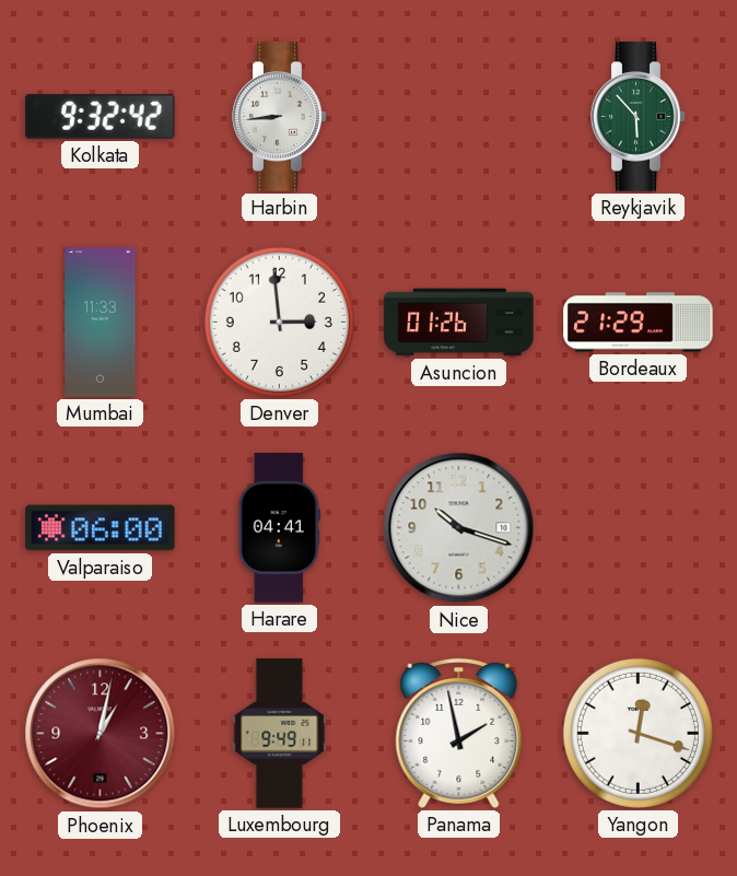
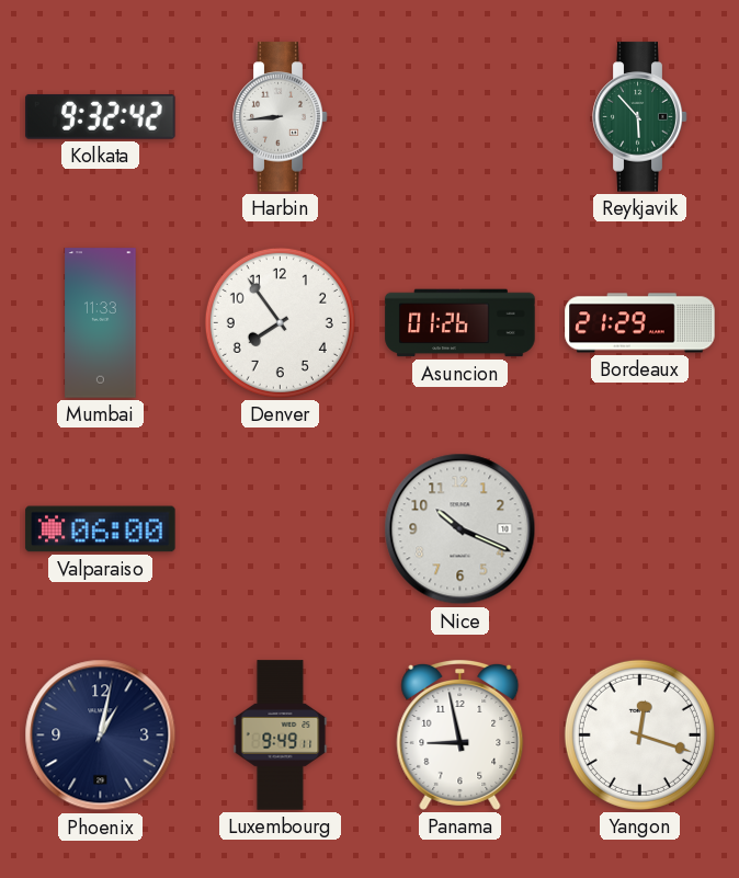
Denver: 2:59 -> 7:54 (280, 322)
Harare: 04:41 -> none (279, 528)
Nice: 10:18 -> 10:19 (461, 529)
Phoenix dial: burgundy -> navy (101, 736)
Panama: 1:58 -> 8:58 (461, 734)
